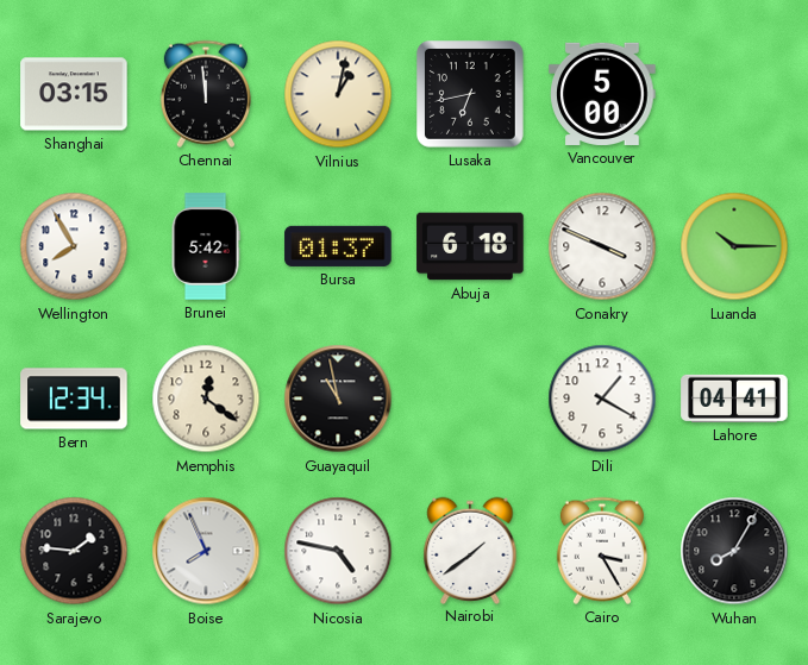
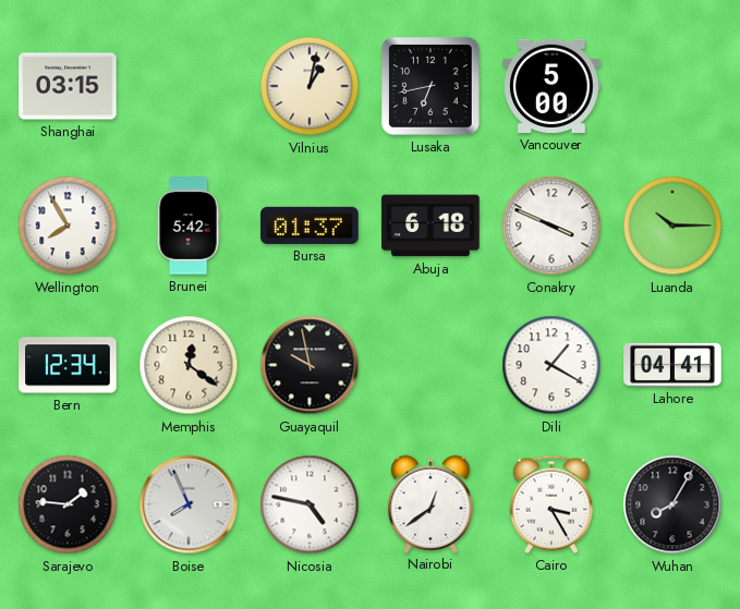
Chennai: 11:59 -> none (206, 94)
Guayaquil: 10:58 -> 9:58 (310, 365)
Nairobi: 1:39 -> 12:39 (430, 503)
